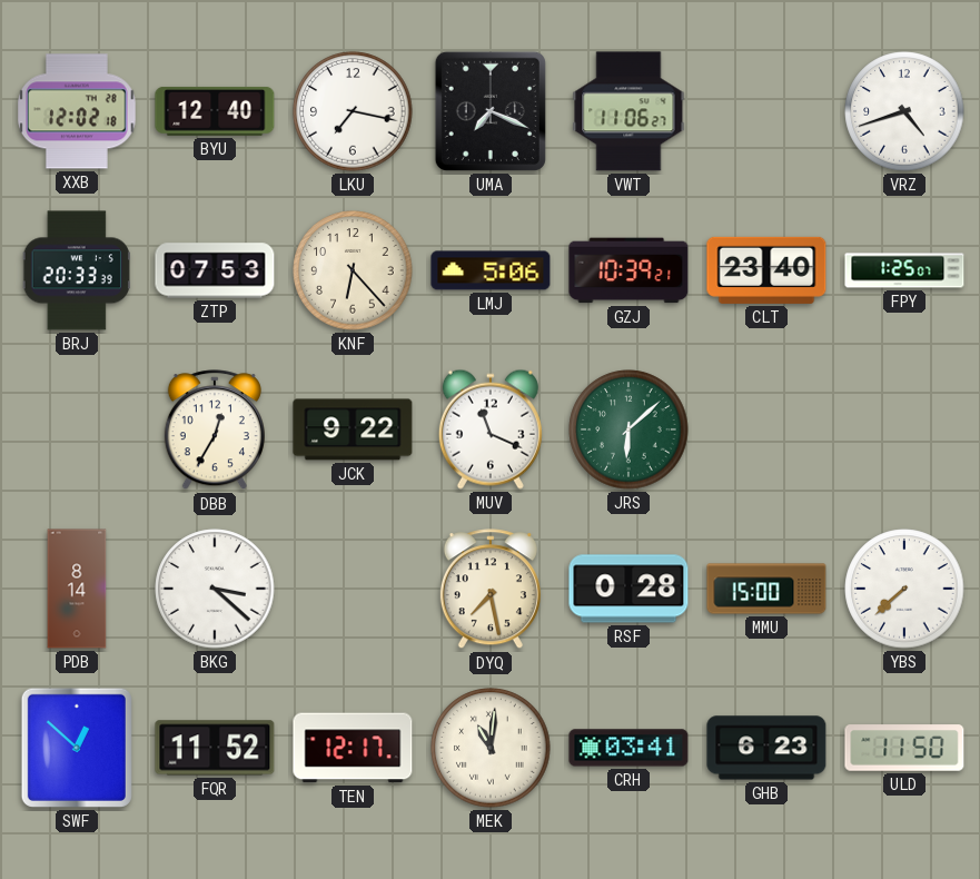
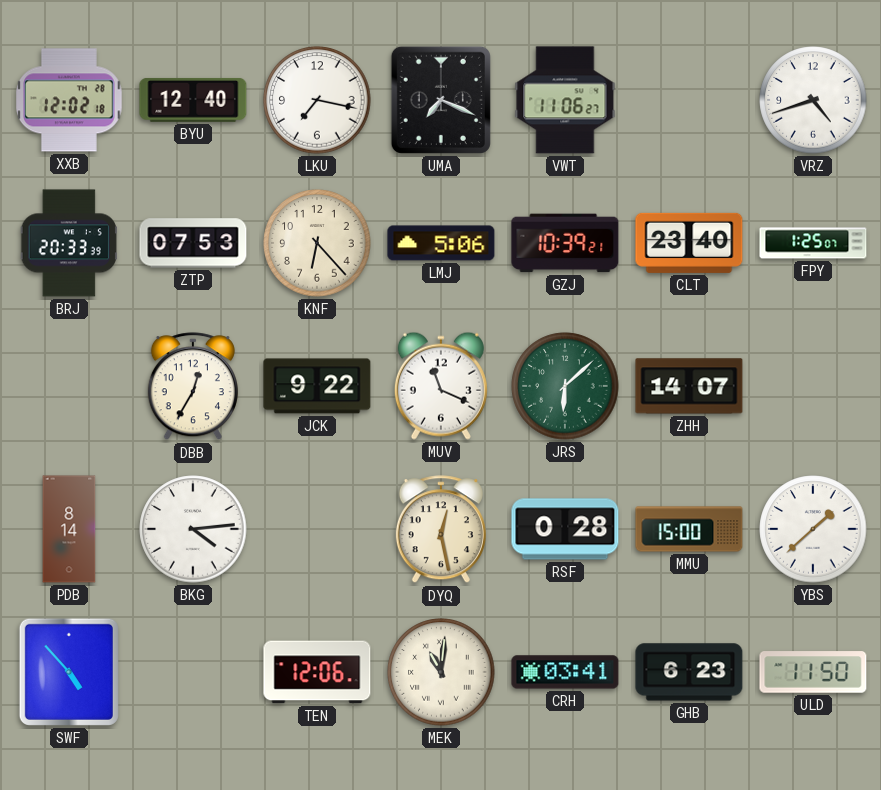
ZHH: none -> 14:07 (689, 386)
BKG: 3:22 -> 4:14 (193, 529)
DYQ: 7:28 -> 12:28 (441, 530)
YBS: 7:38 -> 1:38 (813, 529)
SWF: 12:52 -> 4:53 (69, 672)
FQR: 11:52 -> none (215, 748)
TEN: 12:17 -> 12:06 (317, 672)
